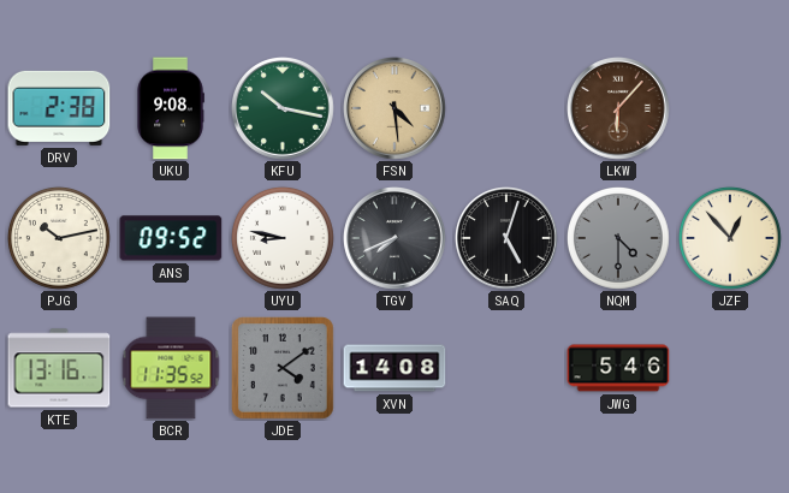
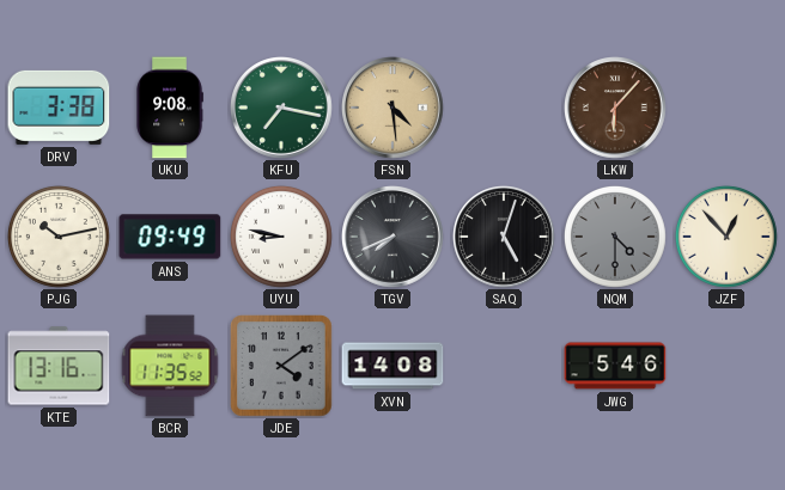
DRV: 2:38 -> 3:38 (59, 108)
KFU: 10:17 -> 7:17 (282, 109)
ANS: 09:52 -> 09:49 (170, 237)
